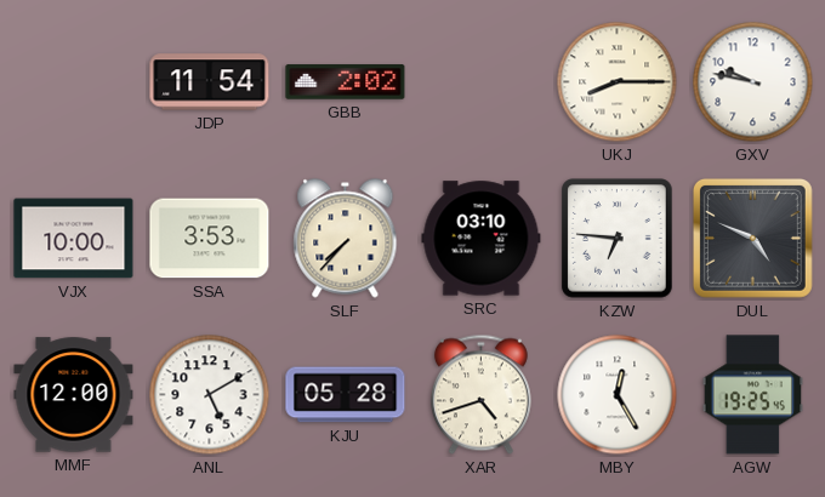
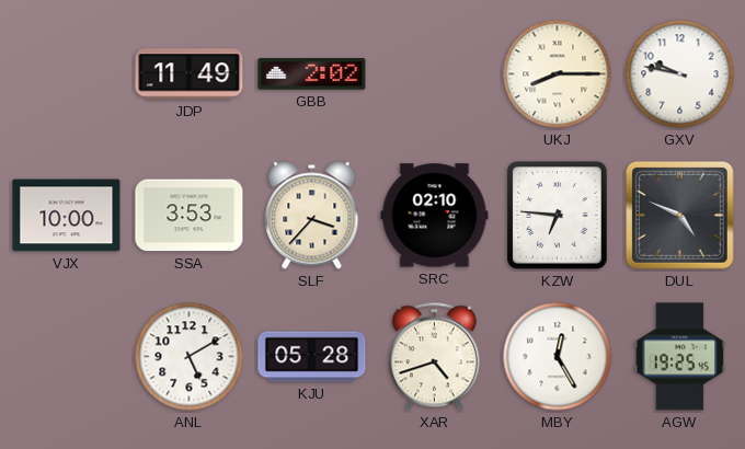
JDP: 11:54 -> 11:49 (190, 74)
SLF: 7:37 -> 3:37 (312, 216)
SRC: 03:10 -> 02:10 (435, 216)
MMF: 12:00 -> none (74, 395)
